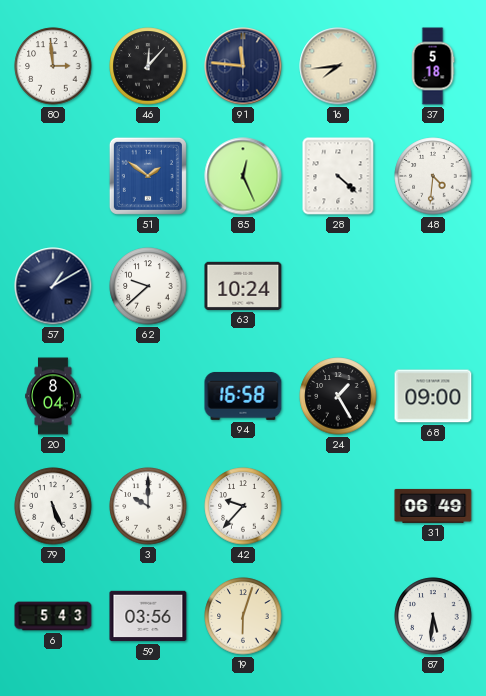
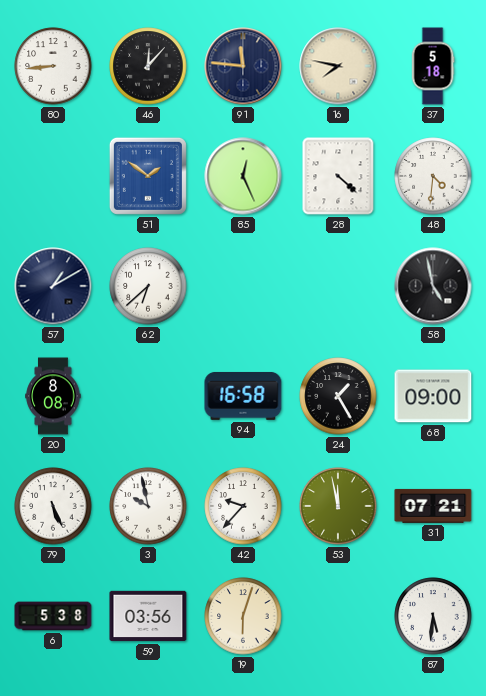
80: 2:59 -> 8:44 (53, 66)
16: 7:44 -> 7:47 (338, 66)
62: 9:38 -> 6:38 (148, 286)
63: 10:24 -> none (243, 286)
58: none -> 4:58 (433, 286)
20: 8:04 -> 8:08 (53, 396)
3: 10:00 -> 9:58 (148, 506)
53: none -> 11:58 (338, 506)
31: 06:49 -> 07:21 (433, 506)
6: 5:43 -> 5:38 (53, 616)
